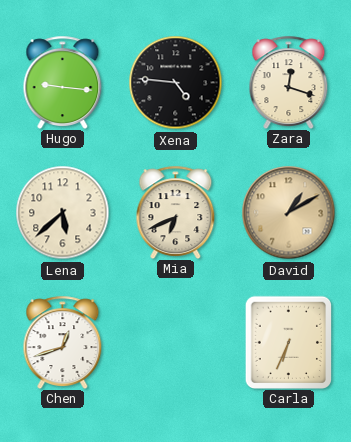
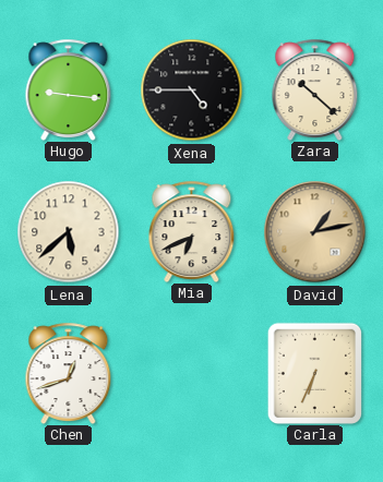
Xena: 4:46 -> 4:45 (192, 91)
Zara: 12:18 -> 10:22 (315, 89)
David: 1:10 -> 1:13 (315, 232)
